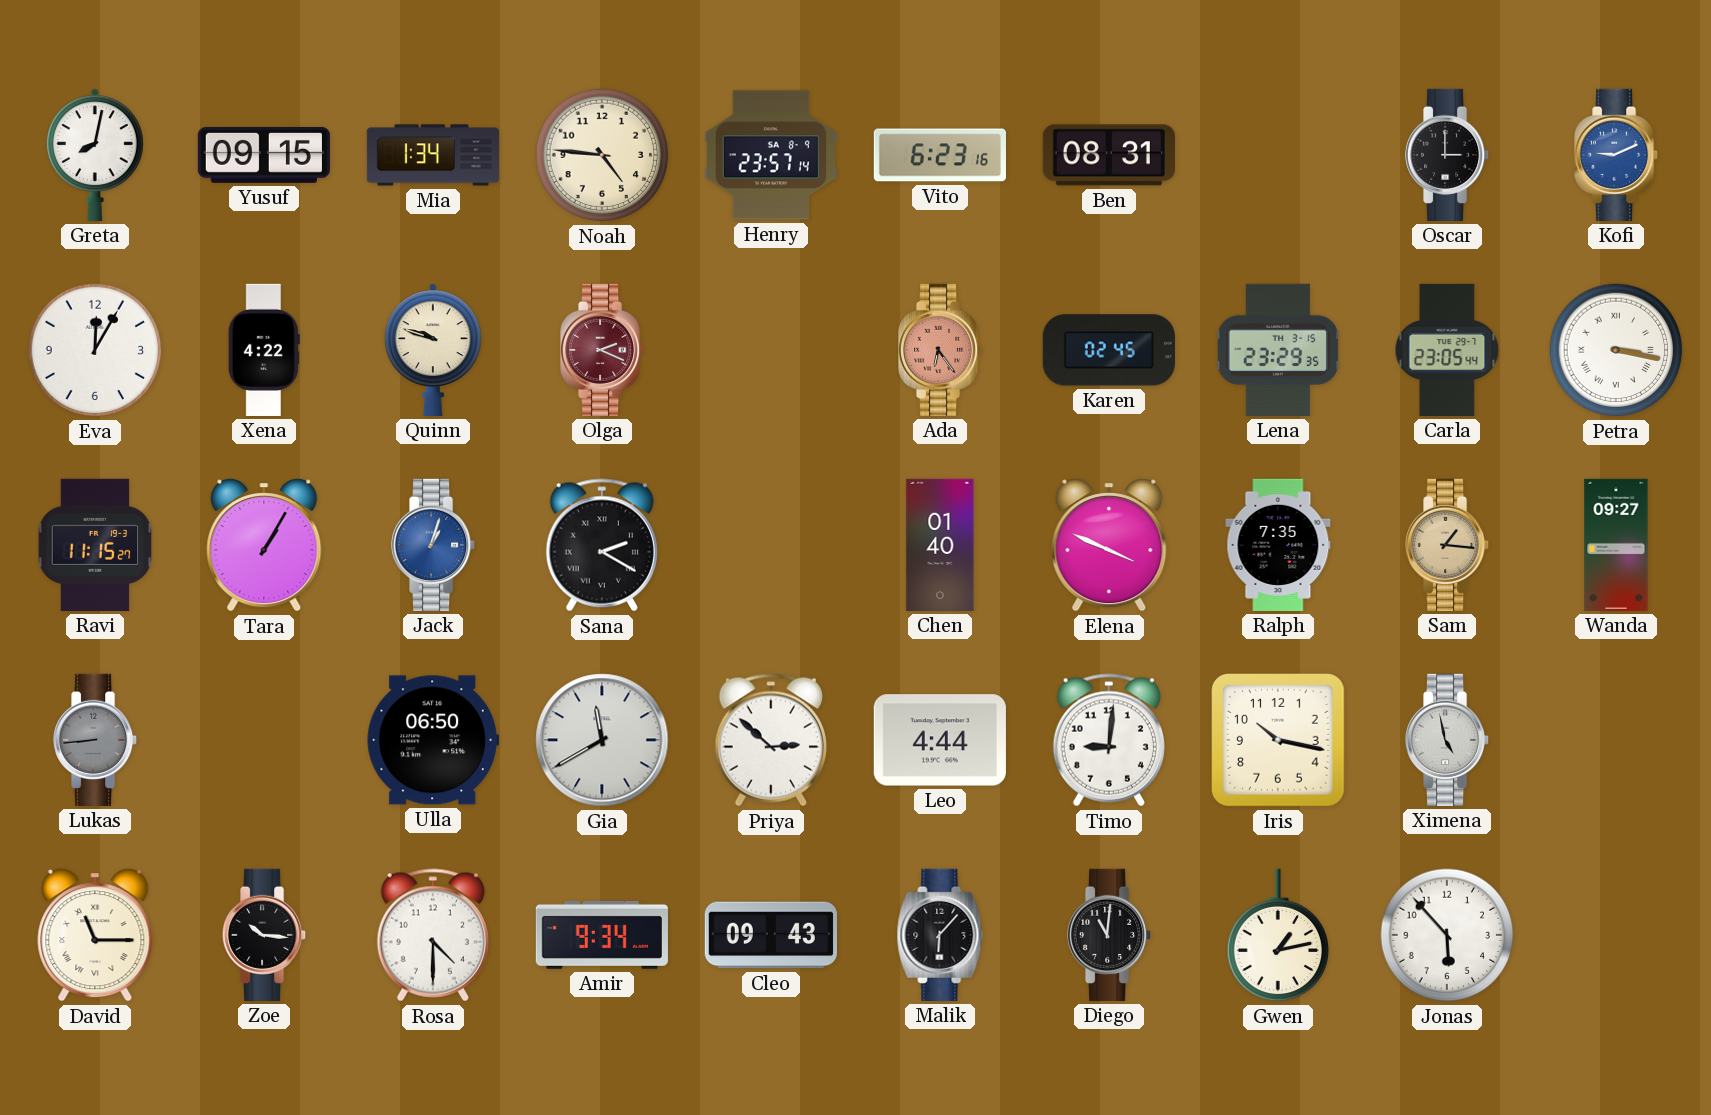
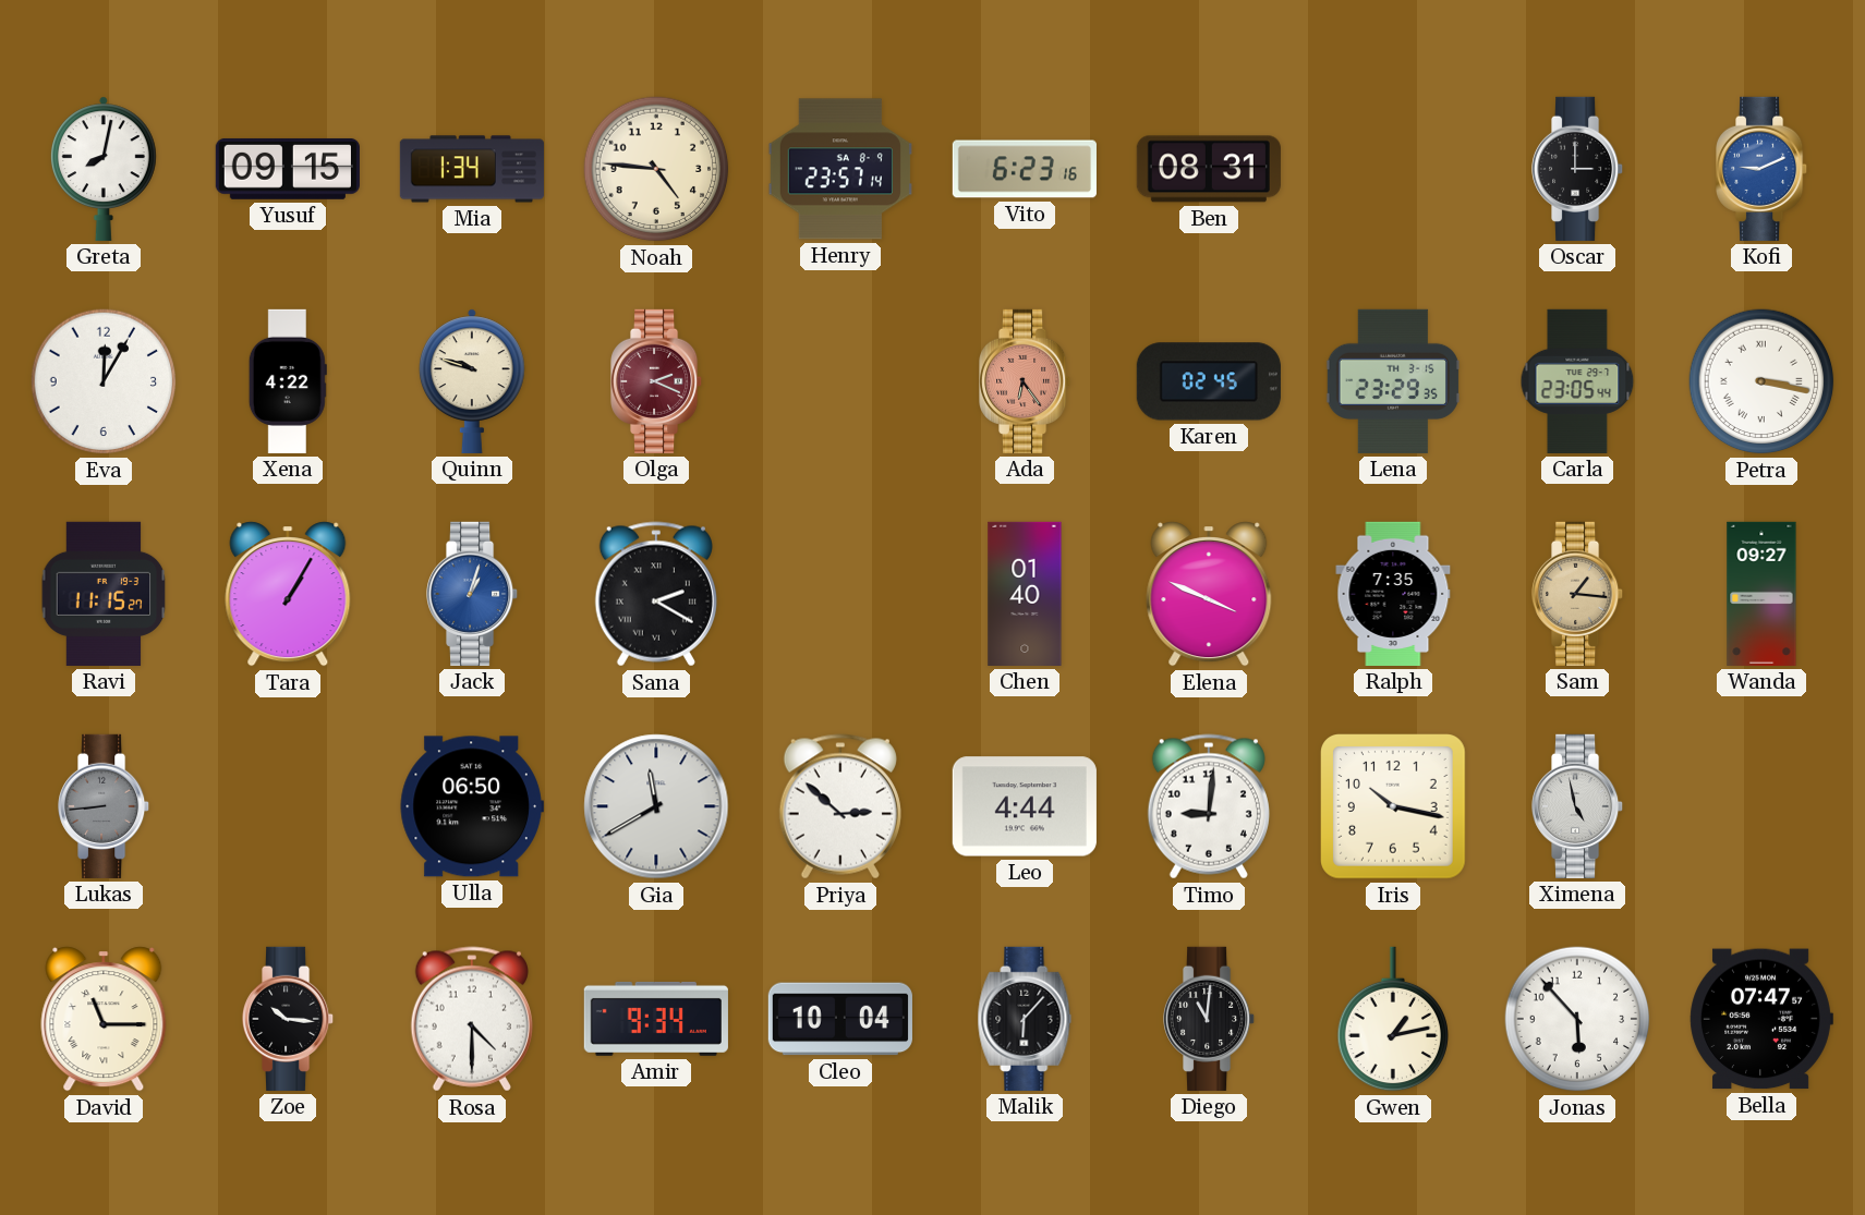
Cleo: 09:43 -> 10:04 (840, 1019)
Bella: none -> 07:47 (1761, 1019)
